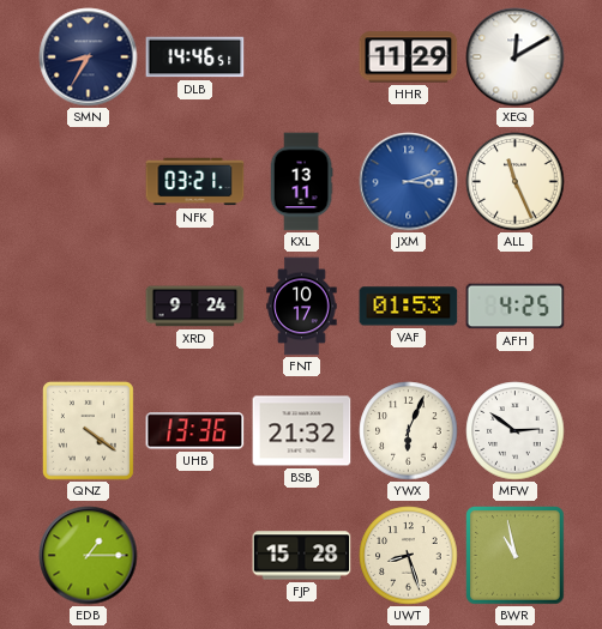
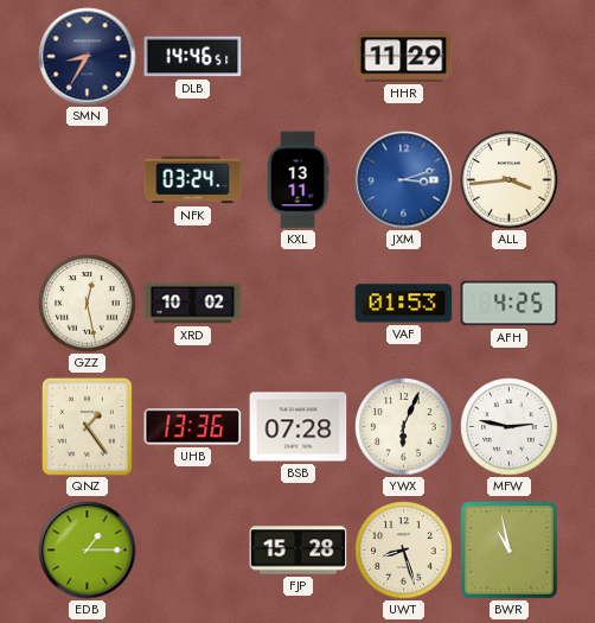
XEQ: 12:10 -> none (516, 58)
NFK: 03:21 -> 03:24 (193, 180)
ALL: 11:26 -> 3:44 (510, 180)
GZZ: none -> 12:28 (88, 304)
XRD: 9:24 -> 10:02 (193, 304)
FNT: 10:17 -> none (302, 307)
QNZ: 4:21 -> 1:24 (87, 426)
BSB: 21:32 -> 07:28 (299, 427)
MFW: 2:51 -> 2:47 (510, 427)
